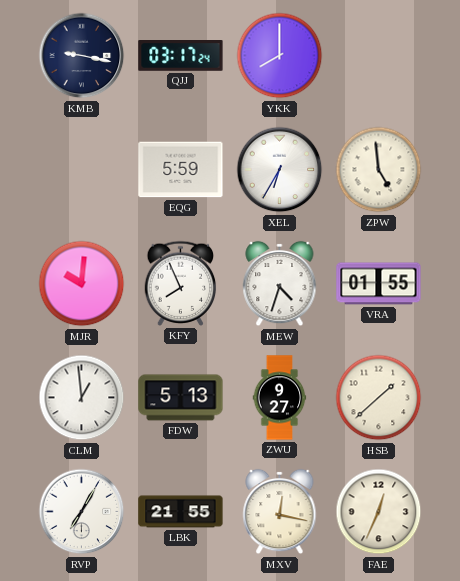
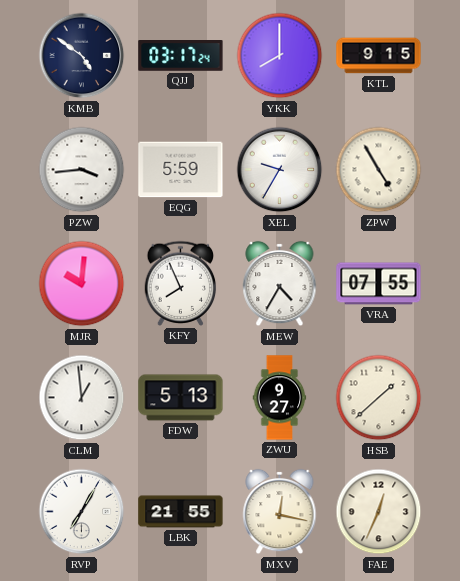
KMB: 9:17 -> 4:51 (82, 56)
KTL: none -> 9:15 (379, 56)
PZW: none -> 3:44 (82, 170)
XEL: 6:35 -> 9:35 (280, 170)
ZPW: 4:59 -> 4:55 (379, 170)
MEW: 4:33 -> 4:35 (280, 284)
VRA: 01:55 -> 07:55 (379, 284)
